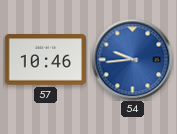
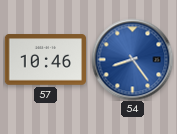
54: 9:44 -> 8:24 (132, 59)
